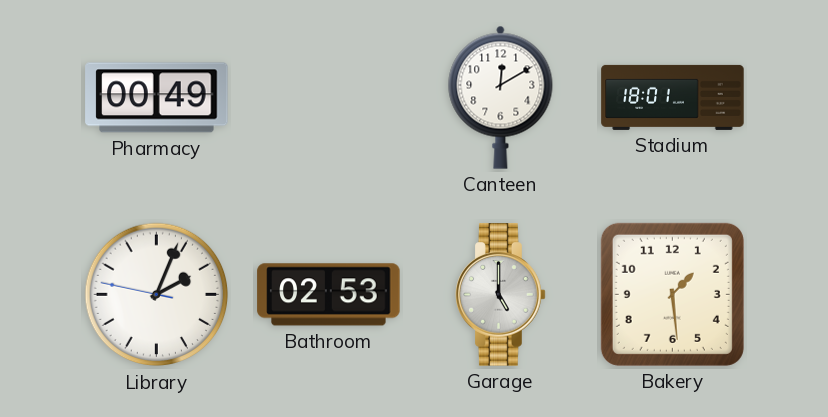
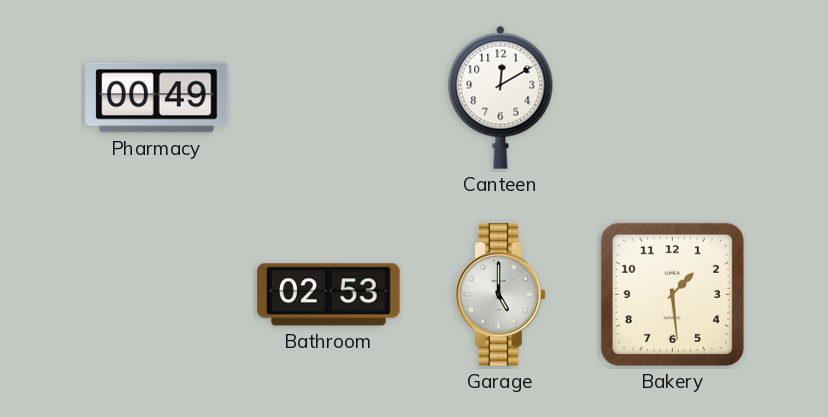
Stadium: 18:01 -> none (673, 97)
Library: 2:03 -> none (157, 295)
